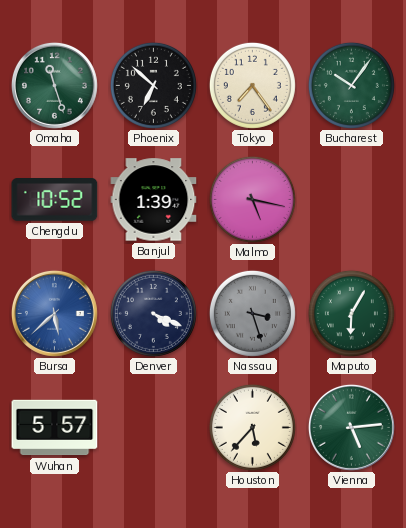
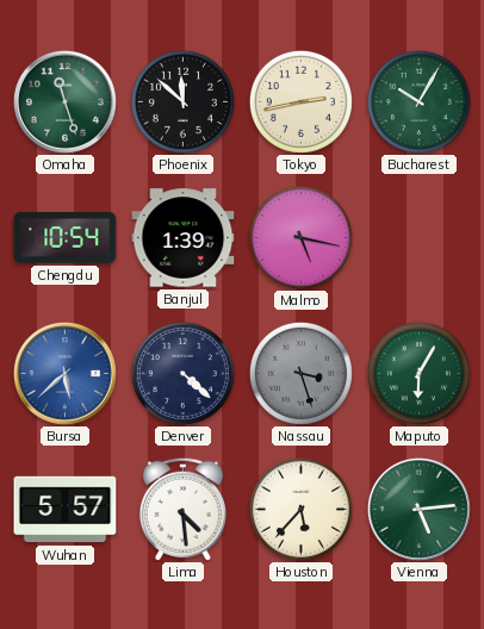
Phoenix: 6:52 -> 11:52 (182, 101)
Tokyo: 7:24 -> 2:43 (300, 101)
Bucharest: 10:06 -> 10:05 (418, 101)
Chengdu: 10:52 -> 10:54 (66, 238)
Denver: 4:19 -> 4:22 (182, 373)
Lima: none -> 4:29 (182, 509)
